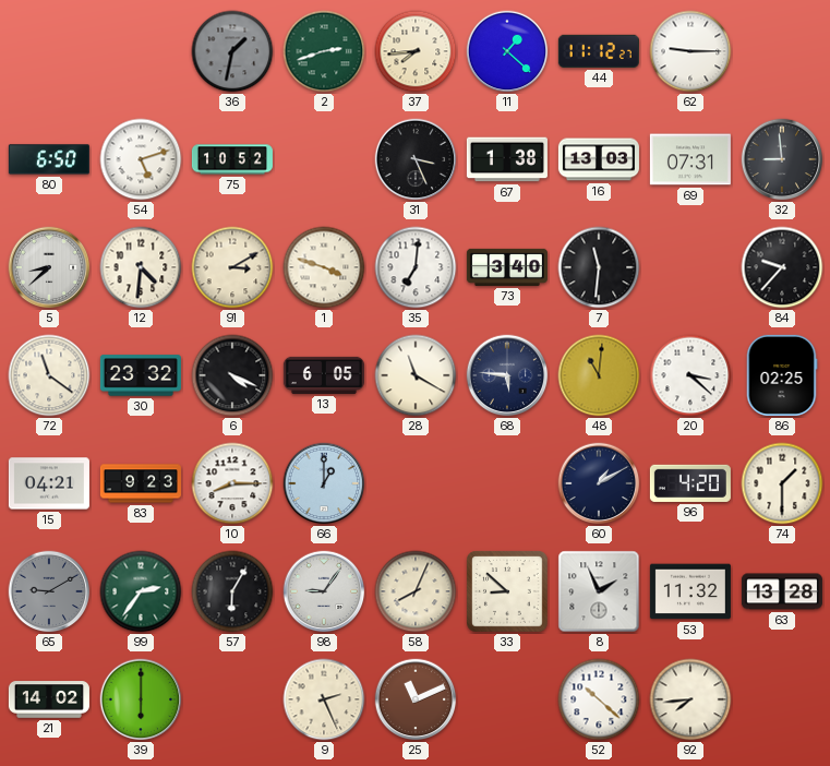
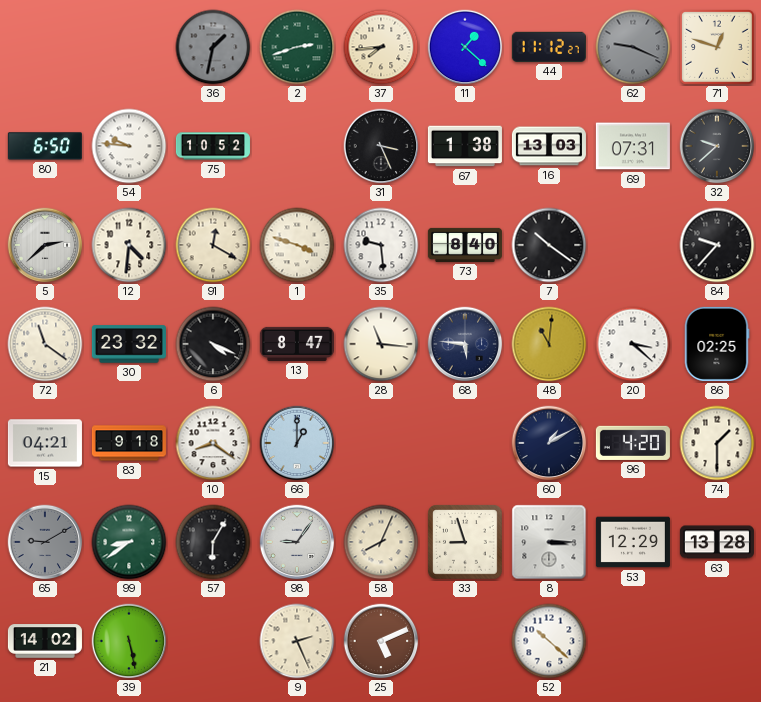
62: 9:15 -> 9:19 (633, 47)
62 dial: white -> grey (633, 47)
71: none -> 12:48 (718, 48)
54: 5:12 -> 9:46 (129, 146)
32: 8:59 -> 9:38 (717, 146)
5: 8:38 -> 2:38 (45, 245)
91: 3:10 -> 12:20 (213, 245)
35: 7:01 -> 9:29 (381, 245)
73: 3:40 -> 8:40 (465, 245)
7: 11:31 -> 10:21 (549, 245)
13: 6:05 -> 8:47 (297, 344)
28: 11:20 -> 11:16 (381, 344)
83: 9:23 -> 9:18 (129, 443)
10: 8:15 -> 8:21 (213, 443)
99: 2:36 -> 8:39 (129, 542)
33: 8:52 -> 8:57 (465, 542)
8: 1:56 -> 3:15 (549, 542)
53: 11:32 -> 12:29 (633, 542)
39: 6:00 -> 5:28 (129, 641)
25: 11:11 -> 5:11 (381, 641)
92: 7:44 -> none (690, 699)
